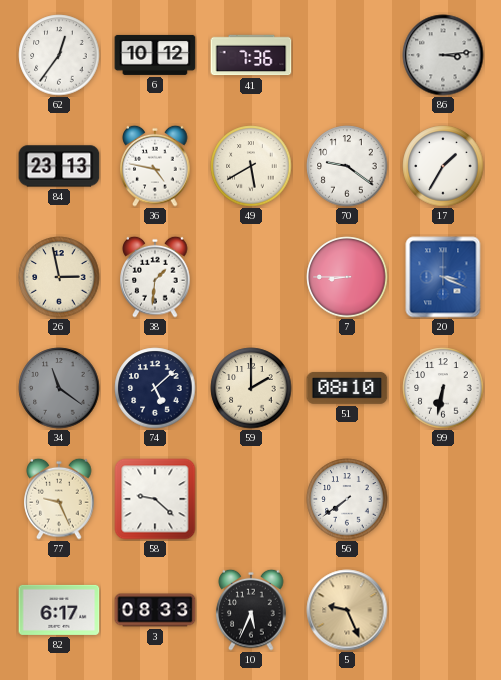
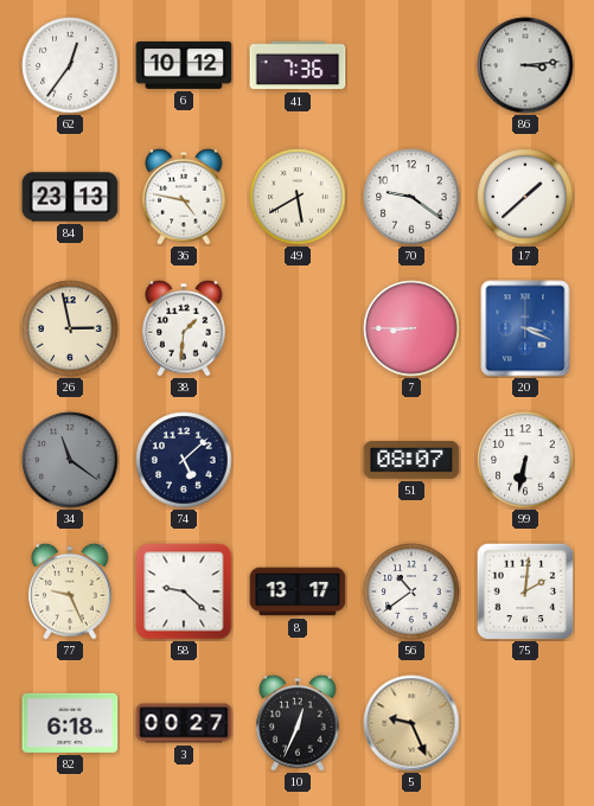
17: 1:35 -> 1:38 (525, 197)
59: 2:00 -> none (251, 388)
51: 08:10 -> 08:07 (411, 460)
8: none -> 13:17 (298, 591)
56: 7:39 -> 10:39 (411, 591)
75: none -> 2:01 (525, 591)
82: 6:17 -> 6:18 (70, 723)
3: 08:33 -> 00:27 (184, 723)
10: 5:34 -> 12:34 (298, 723)
